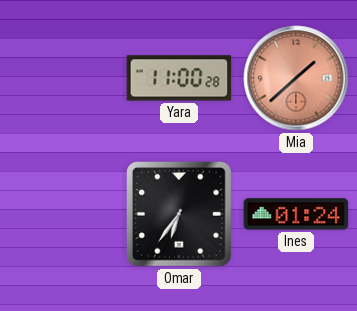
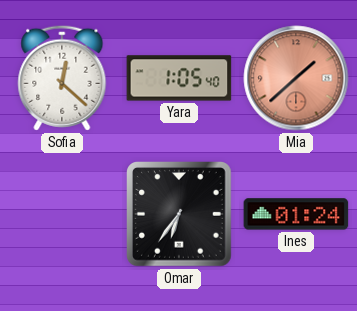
Sofia: none -> 12:22 (62, 78)
Yara: 11:00 -> 1:05 (179, 78)
